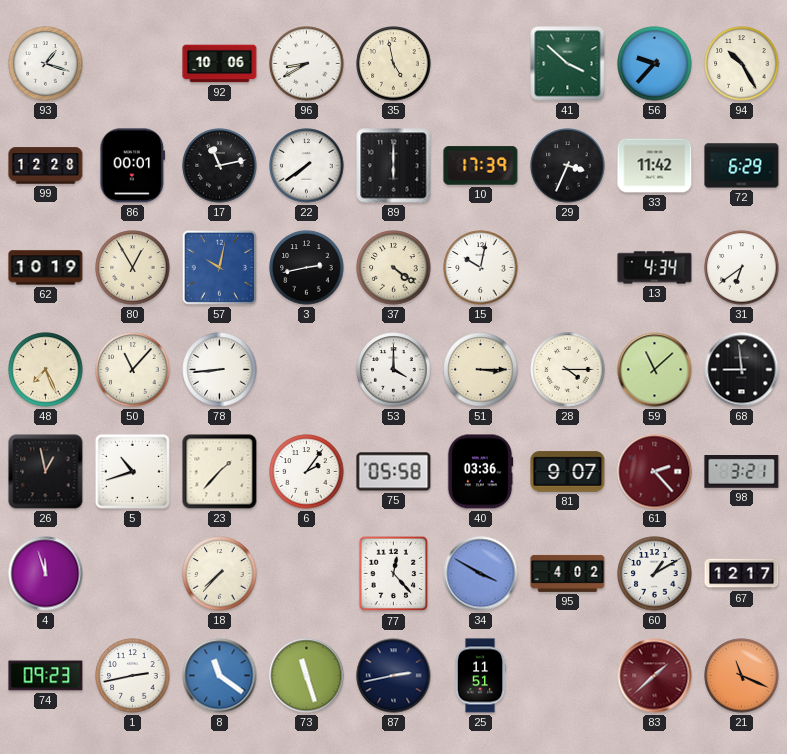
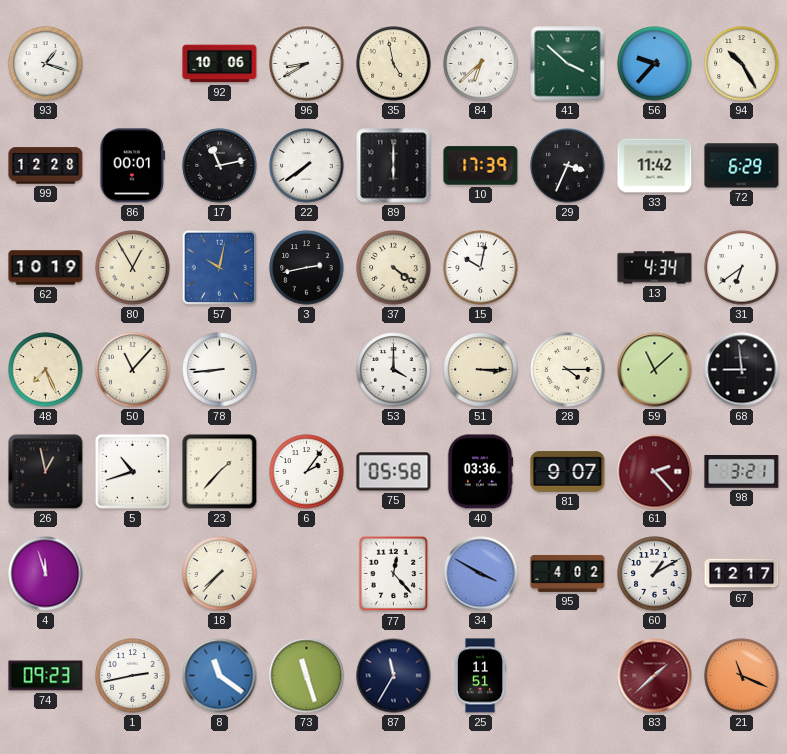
84: none -> 6:38 (481, 64)
87: 2:43 -> 11:35 (394, 676)
